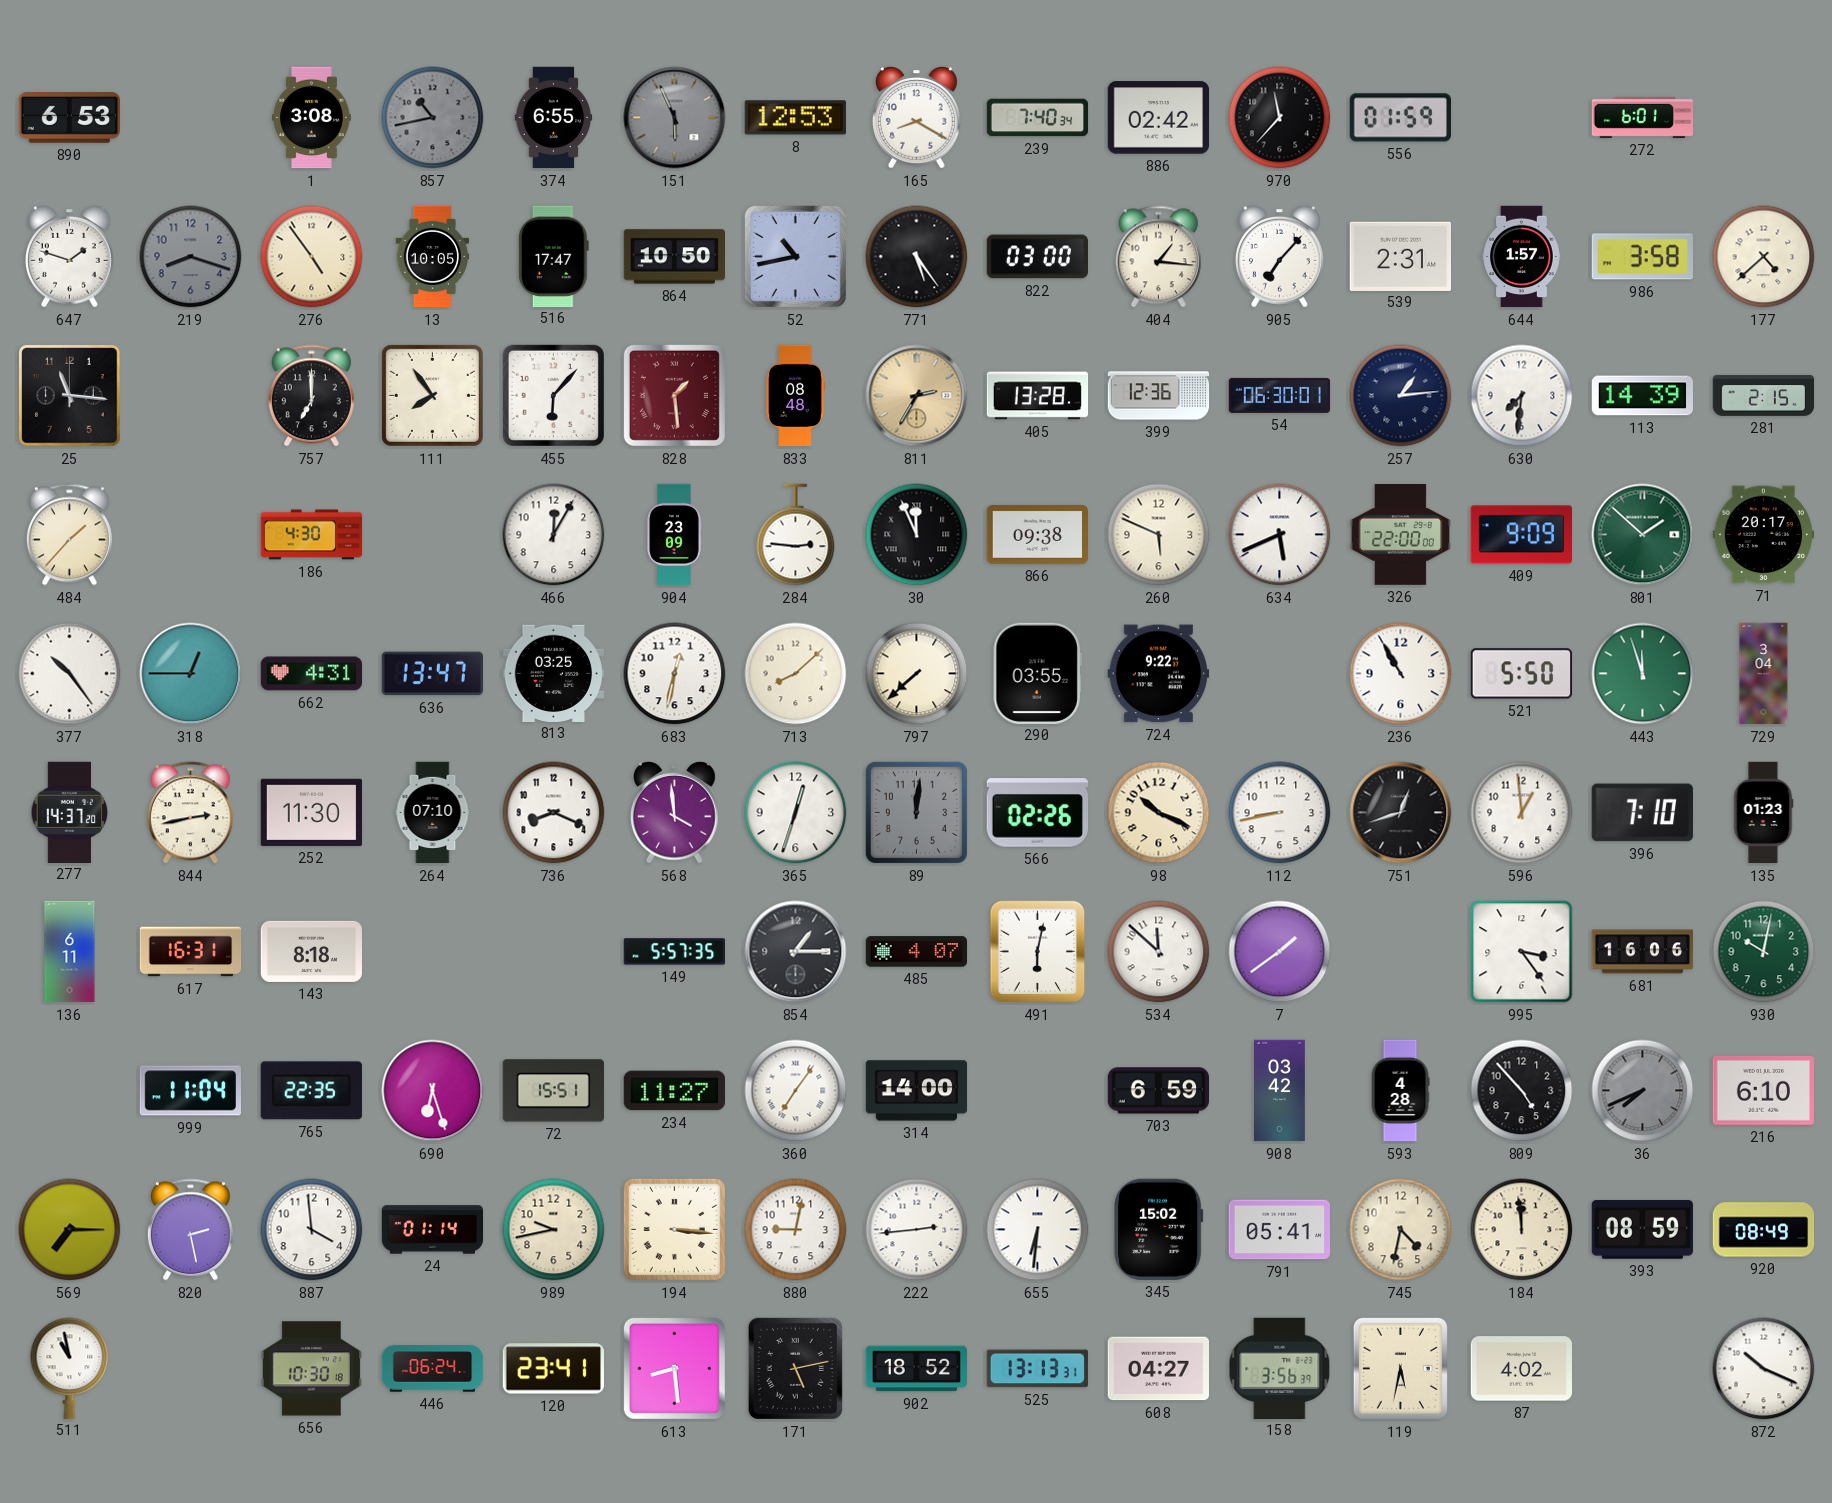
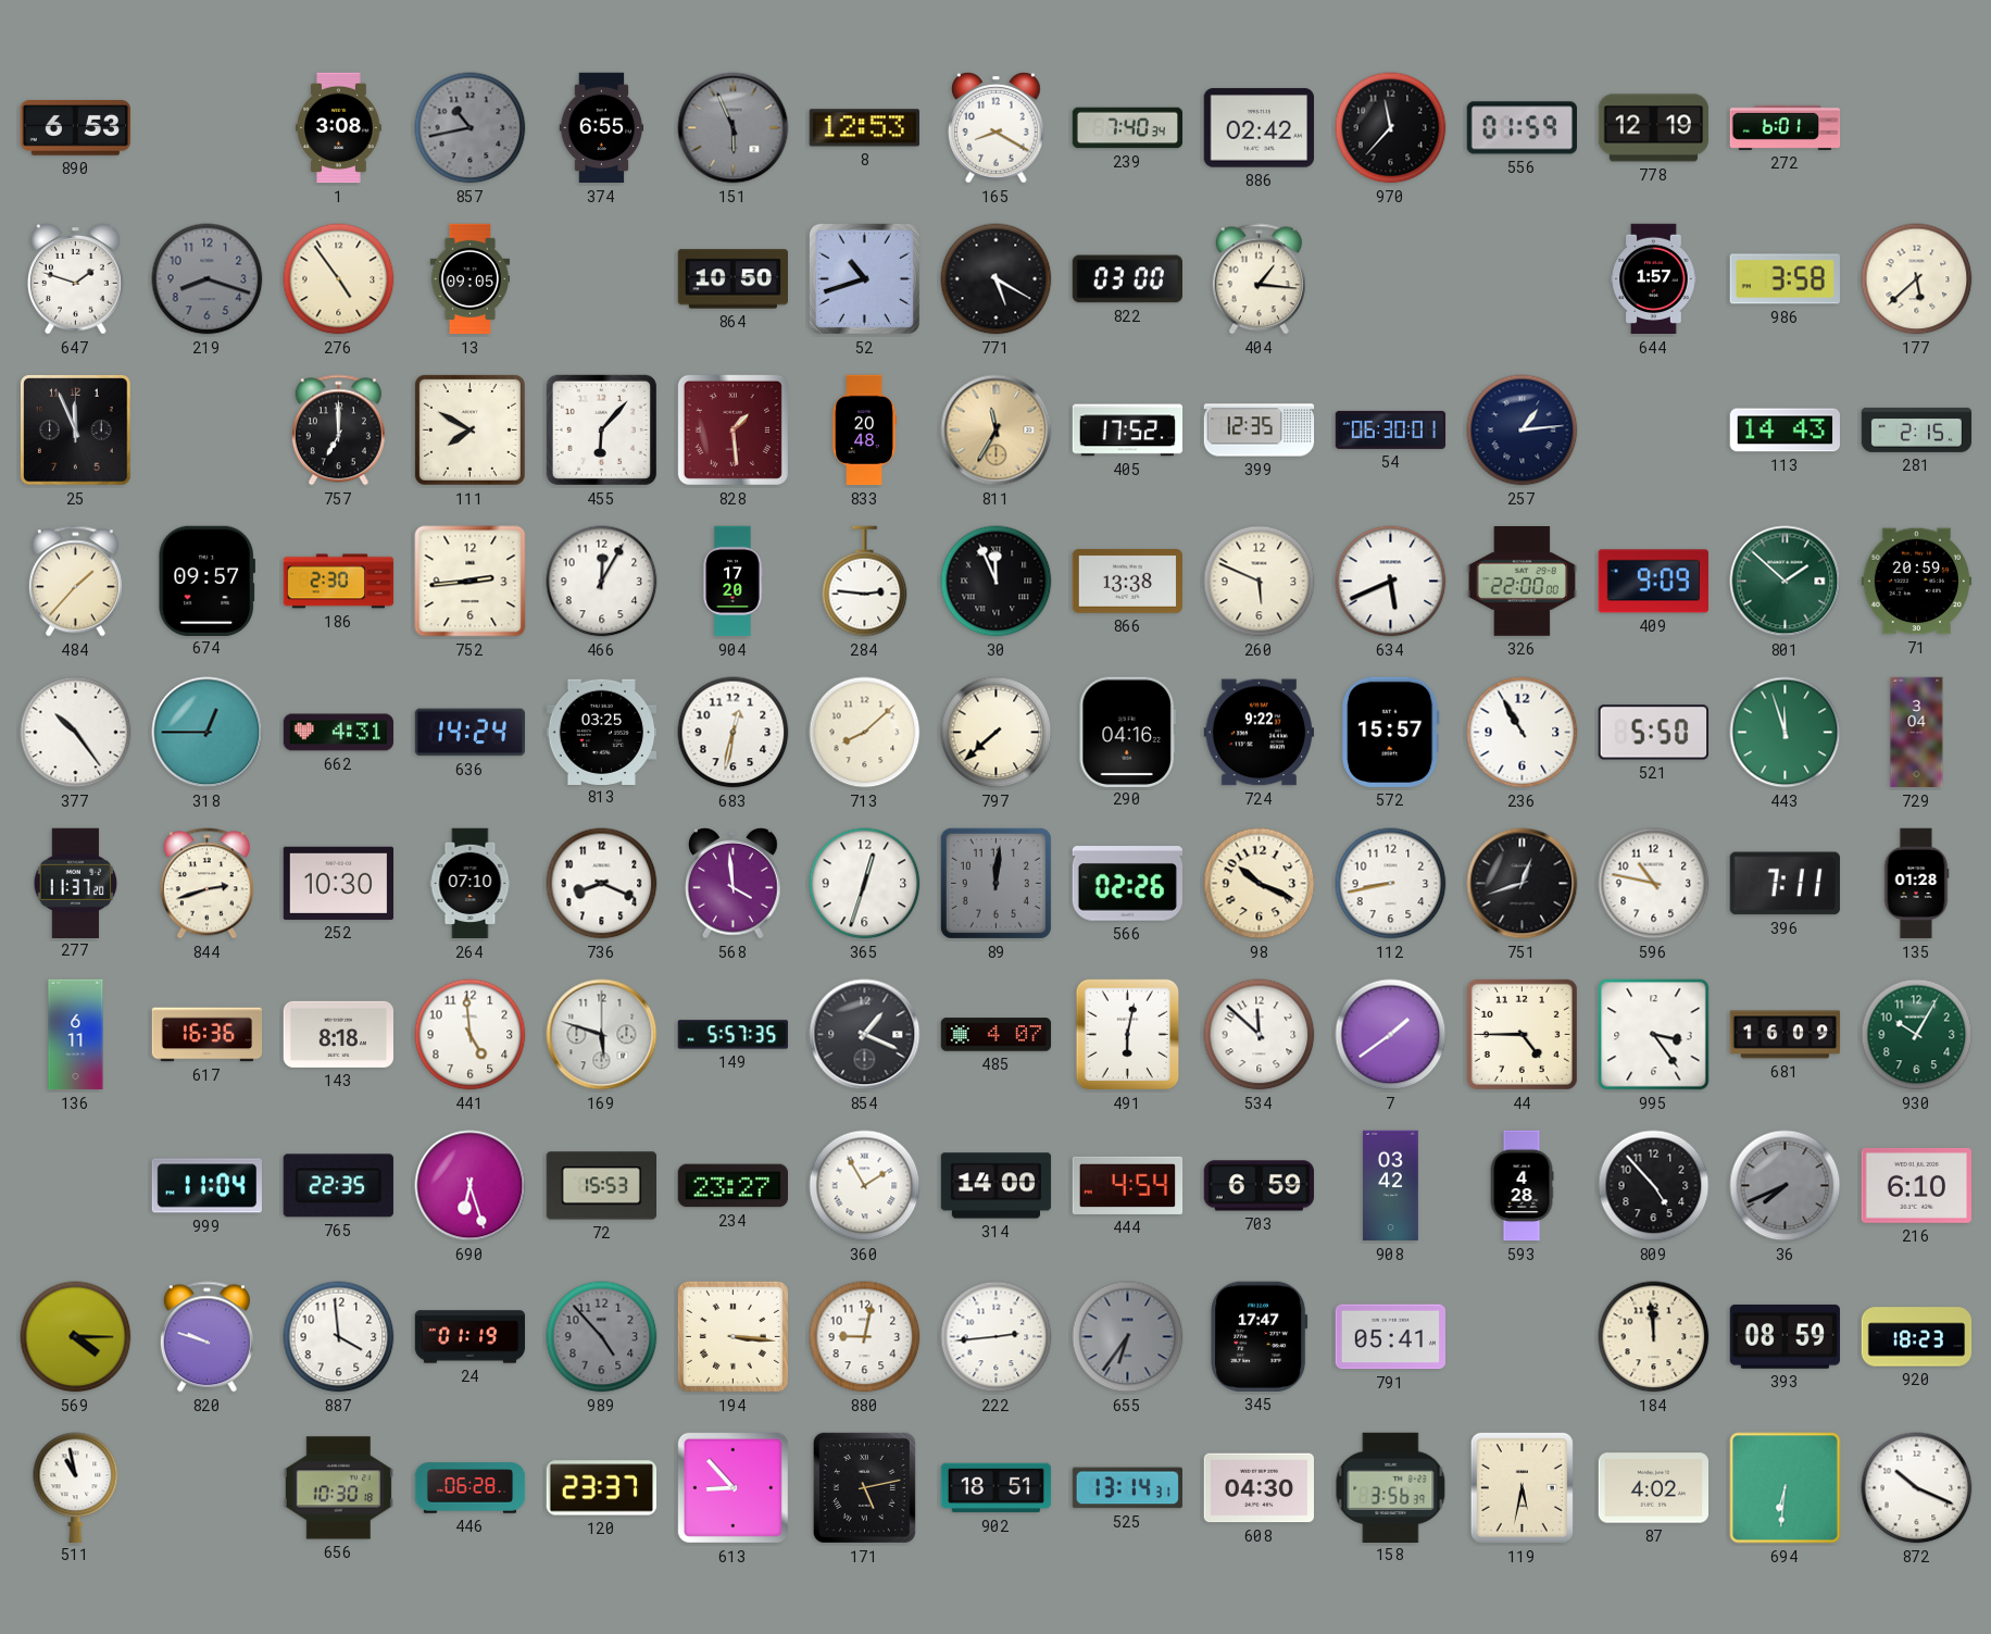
778: none -> 12:19 (1654, 128)
13: 10:05 -> 09:05 (469, 279)
516: 17:47 -> none (553, 256)
52: 10:43 -> 10:42 (864, 278)
771: 5:24 -> 5:20 (997, 279)
905: 7:07 -> none (1280, 257)
539: 2:31 -> none (1400, 256)
177: 4:38 -> 5:38 (1917, 279)
25: 11:16 -> 11:56 (76, 431)
111: 7:54 -> 7:50 (469, 429)
833: 08:48 -> 20:48 (864, 431)
811: 2:35 -> 11:35 (997, 431)
405: 13:28 -> 17:52 (1128, 431)
399: 12:36 -> 12:35 (1260, 431)
630: 7:31 -> none (1522, 396)
113: 14:39 -> 14:43 (1785, 431)
674: none -> 09:57 (206, 581)
186: 4:30 -> 2:30 (339, 582)
752: none -> 2:44 (471, 582)
904: 23:09 -> 17:20 (732, 582)
866: 09:38 -> 13:38 (1127, 582)
71: 20:17 -> 20:59 (1916, 582)
636: 13:47 -> 14:24 (469, 733)
290: 03:55 -> 04:16 (1127, 732)
572: none -> 15:57 (1390, 732)
277: 14:37 -> 11:37 (76, 883)
844: 2:43 -> 2:42 (206, 884)
252: 11:30 -> 10:30 (338, 883)
596: 12:59 -> 10:47 (1654, 884)
396: 7:10 -> 7:11 (1785, 884)
135: 01:23 -> 01:28 (1916, 884)
617: 16:31 -> 16:36 (208, 1035)
441: none -> 4:59 (471, 1035)
169: none -> 5:48 (602, 1035)
854: 1:15 -> 1:19 (865, 1035)
44: none -> 4:45 (1522, 1034)
681: 16:06 -> 16:09 (1786, 1035)
930: 10:02 -> 10:05 (1917, 1035)
72: 15:51 -> 15:53 (601, 1186)
234: 11:27 -> 23:27 (732, 1186)
360: 7:06 -> 1:55 (865, 1186)
444: none -> 4:54 (1128, 1185)
569: 7:15 -> 4:15 (76, 1337)
820: 2:28 -> 9:48 (206, 1337)
24: 01:14 -> 01:19 (471, 1337)
989: 9:43 -> 4:53 (602, 1337)
989 dial: cream -> grey (602, 1337)
655: 6:31 -> 6:36 (1128, 1337)
655 dial: white -> grey (1128, 1337)
345: 15:02 -> 17:47 (1260, 1336)
745: 4:32 -> none (1401, 1230)
920: 08:49 -> 18:23 (1917, 1337)
446: 06:24 -> 06:28 (471, 1488)
120: 23:41 -> 23:37 (601, 1488)
613: 8:29 -> 8:53 (732, 1487)
902: 18:52 -> 18:51 (997, 1488)
525: 13:13 -> 13:14 (1127, 1488)
608: 04:27 -> 04:30 (1259, 1488)
694: none -> 6:31 (1786, 1488)
